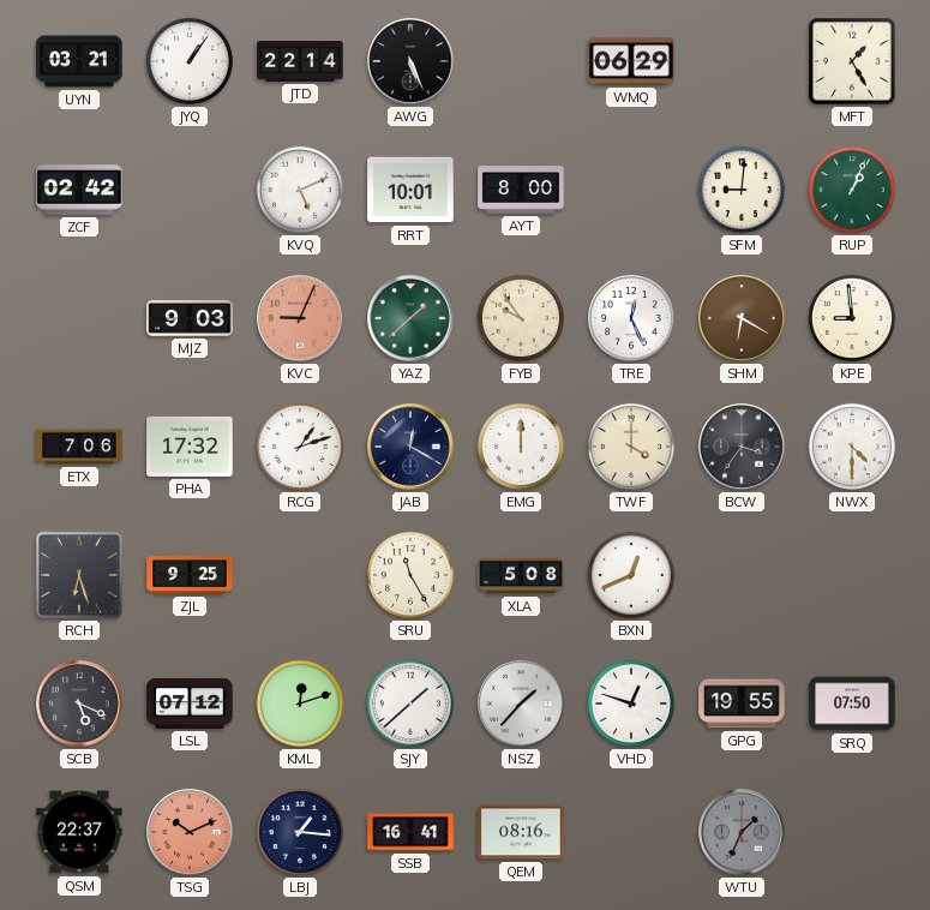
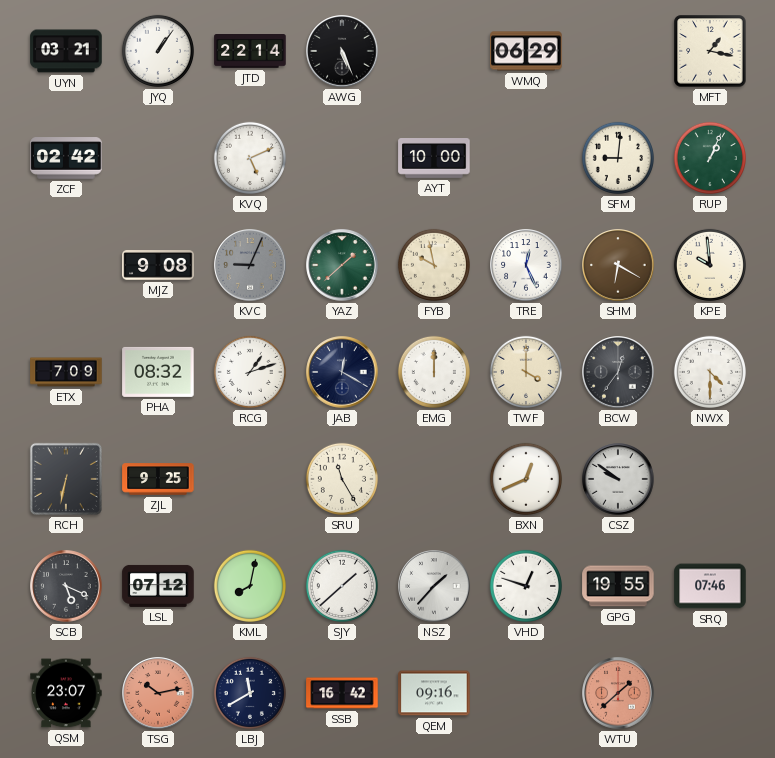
MFT: 1:25 -> 1:17 (710, 51)
RRT: 10:01 -> none (410, 190)
AYT: 8:00 -> 10:00 (434, 159)
MJZ: 9:03 -> 9:08 (158, 265)
KVC dial: salmon -> grey (250, 265)
FYB: 9:54 -> 9:58 (434, 265)
KPE: 8:59 -> 9:59 (710, 265)
ETX: 7:06 -> 7:09 (66, 372)
PHA: 17:32 -> 08:32 (158, 372)
BCW: 3:36 -> 12:36 (618, 372)
RCH: 6:27 -> 6:32 (66, 479)
XLA: 5:08 -> none (521, 575)
CSZ: none -> 9:51 (618, 479)
KML: 12:12 -> 8:02 (250, 586)
SRQ: 07:50 -> 07:46 (710, 586)
QSM: 22:37 -> 23:07 (66, 693)
TSG: 10:11 -> 10:13 (158, 693)
LBJ: 1:16 -> 11:40 (250, 693)
SSB: 16:41 -> 16:42 (342, 693)
QEM: 08:16 -> 09:16 (434, 693)
WTU: 1:34 -> 1:38 (618, 693)
WTU dial: grey -> salmon (618, 693)
